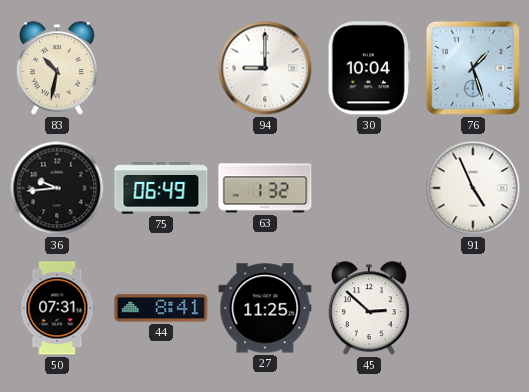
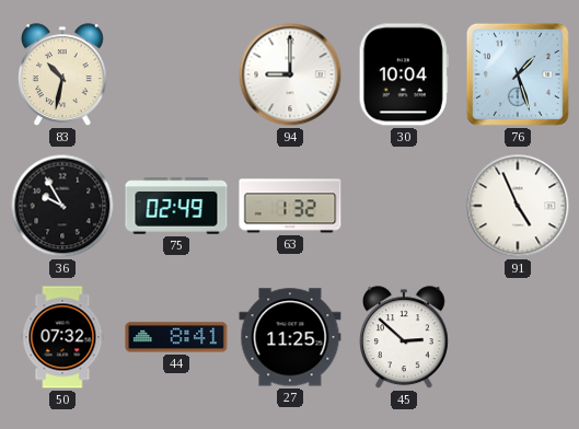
36: 9:44 -> 9:55 (62, 206)
75: 06:49 -> 02:49 (176, 206)
50: 07:31 -> 07:32 (62, 337)
